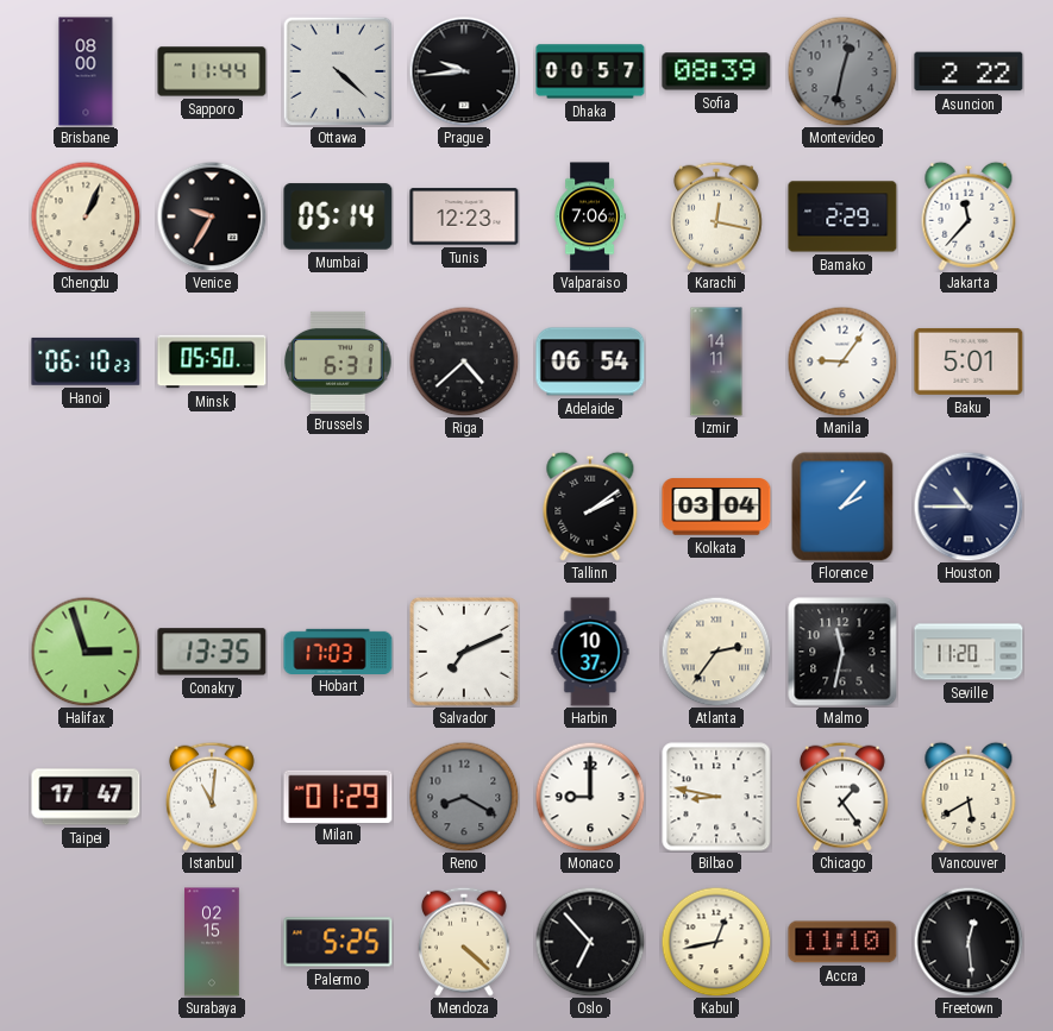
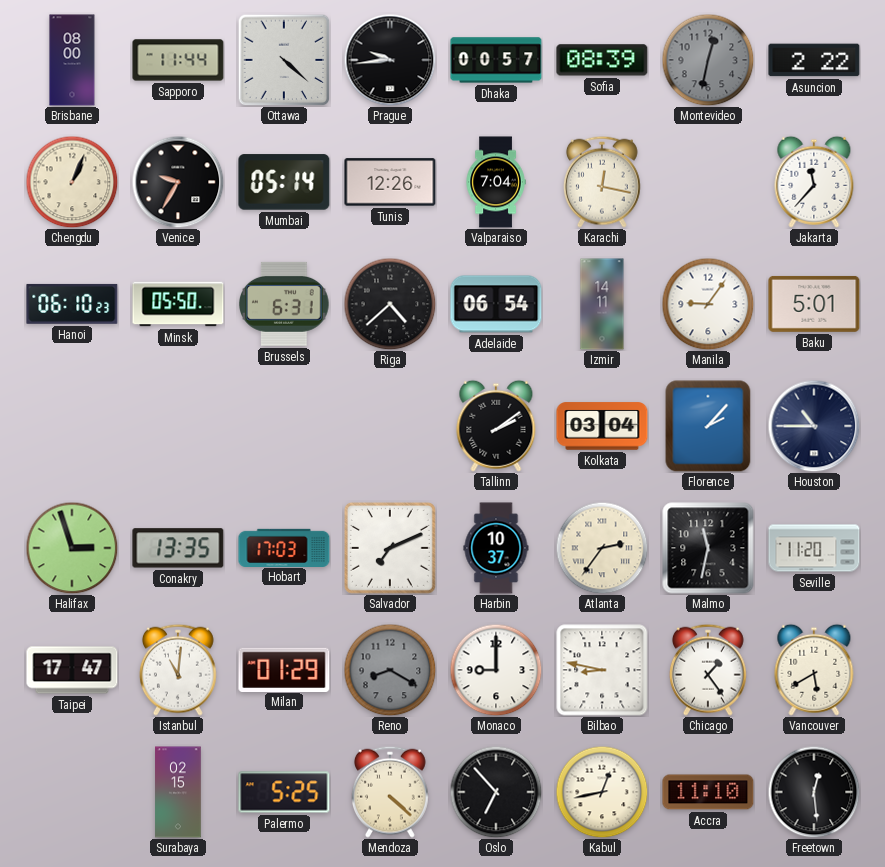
Tunis: 12:23 -> 12:26 (390, 182)
Valparaiso: 7:06 -> 7:04 (496, 182)
Bamako: 2:29 -> none (842, 216)
